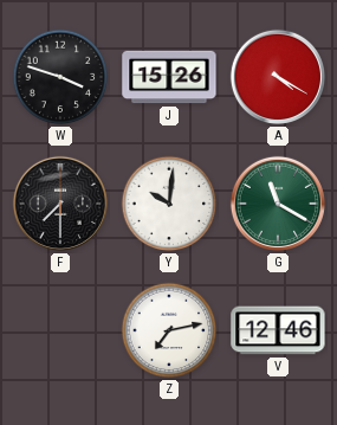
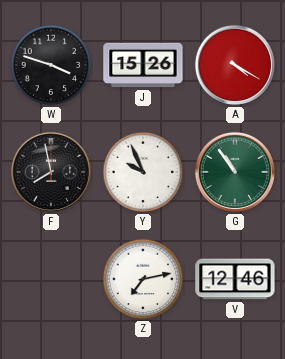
F: 7:30 -> 7:58 (51, 172)
Y: 10:01 -> 9:56 (143, 172)
G: 11:20 -> 10:54 (235, 172)
